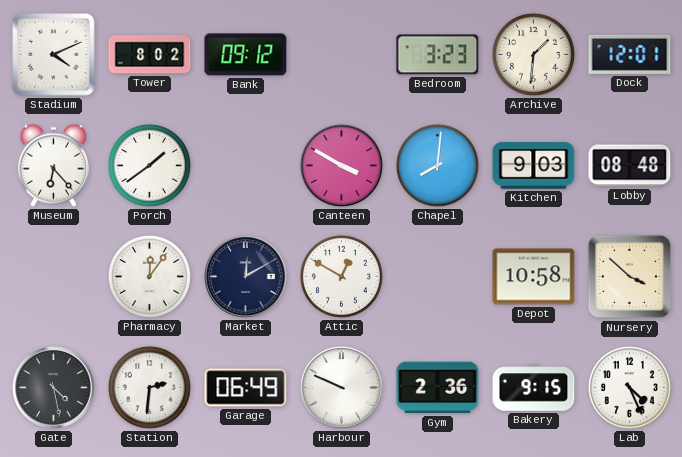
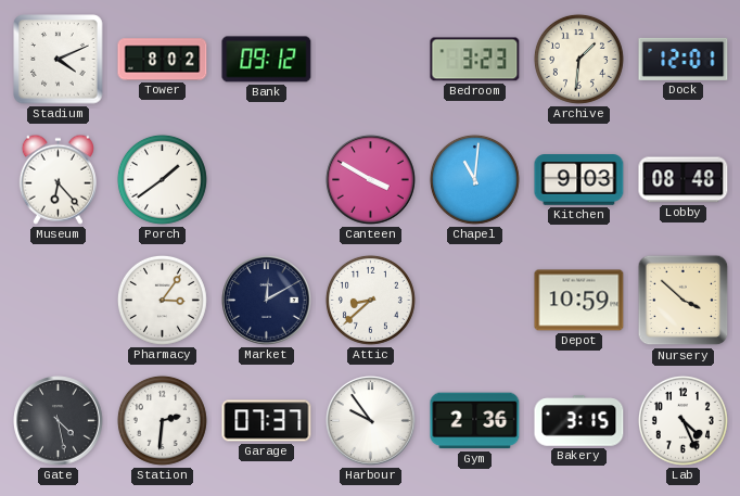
Chapel: 8:01 -> 11:01 (474, 179)
Pharmacy: 12:06 -> 3:06 (162, 300)
Attic: 12:50 -> 8:38 (370, 300)
Depot: 10:58 -> 10:59 (579, 301)
Garage: 06:49 -> 07:37 (267, 421)
Harbour: 9:49 -> 9:54 (371, 421)
Bakery: 9:15 -> 3:15 (579, 421)
